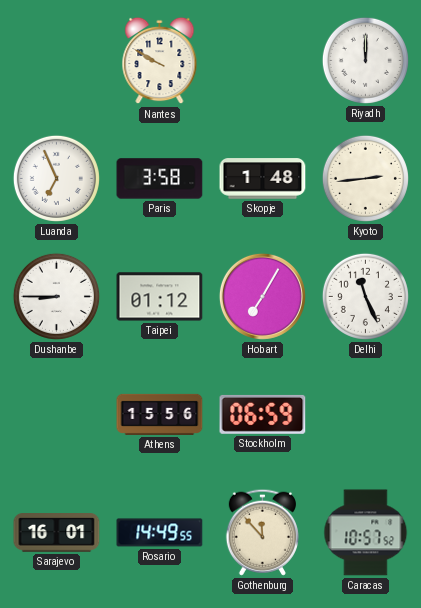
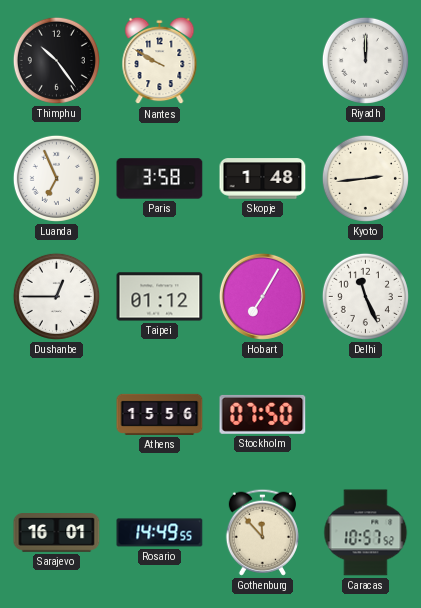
Thimphu: none -> 10:24 (56, 60)
Dushanbe: 8:45 -> 12:45 (56, 296)
Stockholm: 06:59 -> 07:50 (263, 414)
